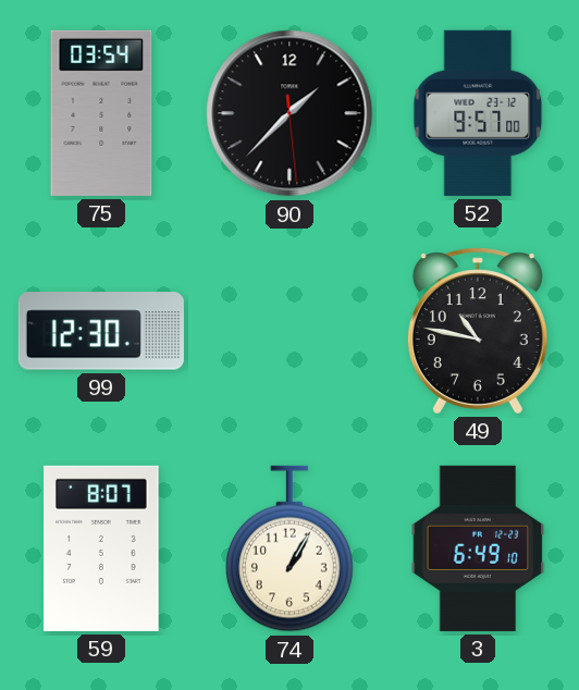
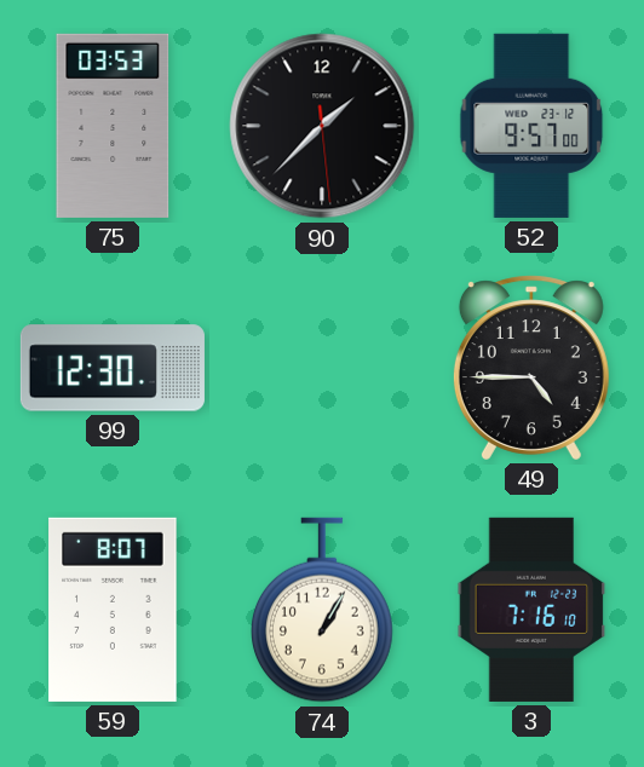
75: 03:54 -> 03:53 (113, 126)
49: 10:47 -> 4:45 (531, 368)
3: 6:49 -> 7:16 (531, 610)
